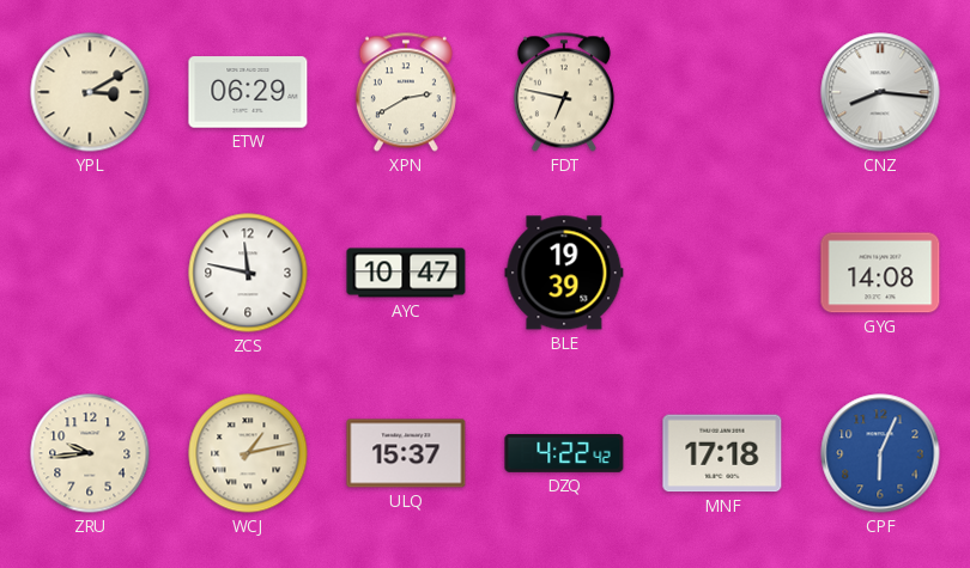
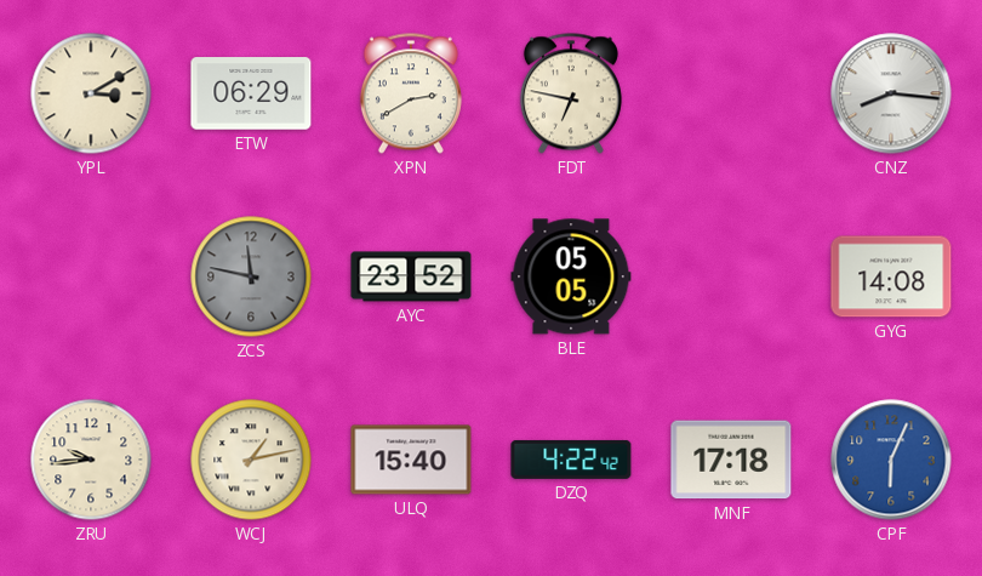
ZCS dial: white -> grey (251, 276)
AYC: 10:47 -> 23:52 (411, 276)
BLE: 19:39 -> 05:05 (571, 276)
ULQ: 15:37 -> 15:40 (411, 460)
